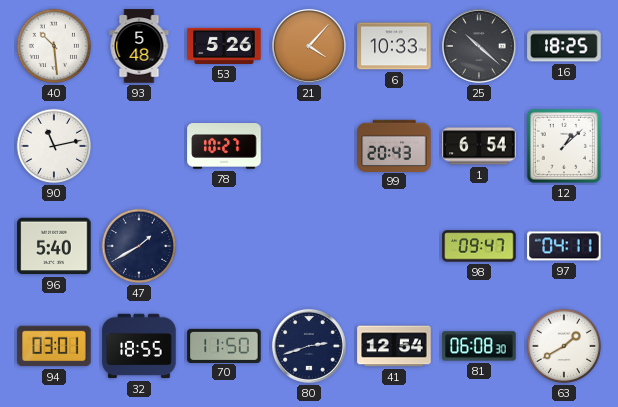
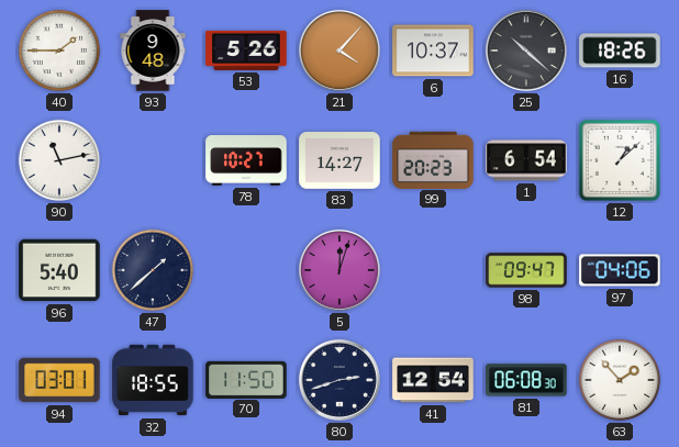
40: 10:29 -> 1:45 (59, 51)
93: 5:48 -> 9:48 (153, 51)
6: 10:33 -> 10:37 (433, 51)
16: 18:25 -> 18:26 (620, 51)
83: none -> 14:27 (340, 161)
99: 20:43 -> 20:23 (433, 159)
47: 1:40 -> 1:38 (153, 270)
5: none -> 12:03 (340, 270)
97: 04:11 -> 04:06 (620, 270)
63: 1:40 -> 1:53 (620, 380)
